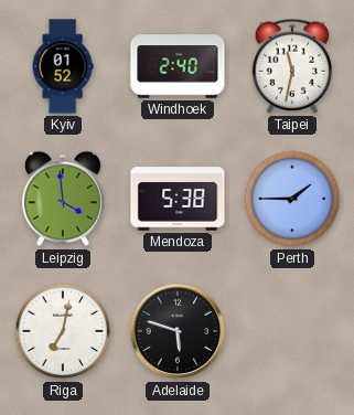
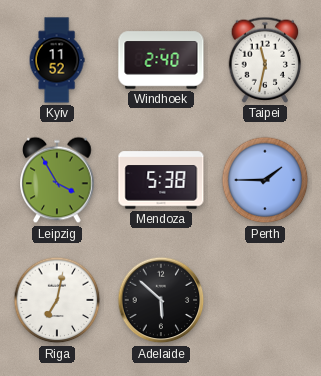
Kyiv: 01:52 -> 11:52 (57, 60)
Leipzig: 3:59 -> 3:55 (57, 180)
Adelaide: 5:48 -> 5:52 (161, 300)
